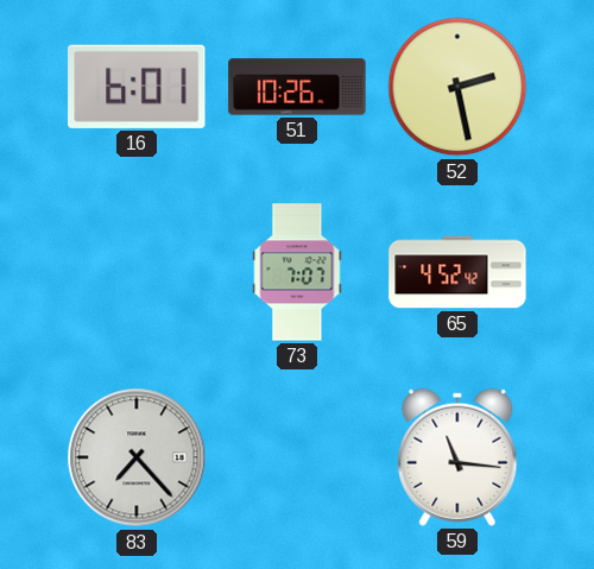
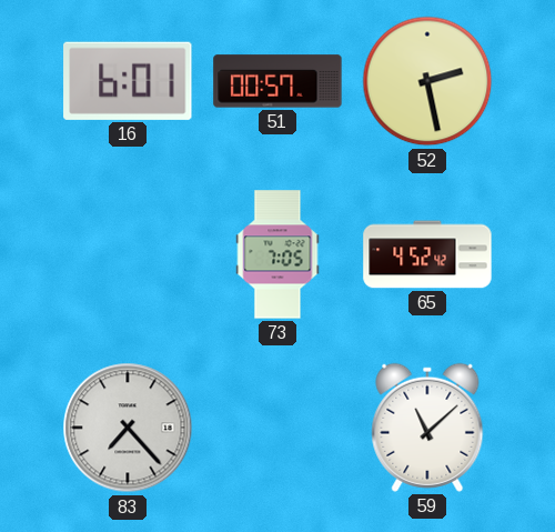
51: 10:26 -> 00:57 (277, 81)
73: 7:07 -> 7:05 (277, 254)
59: 11:16 -> 11:08 (427, 428)
